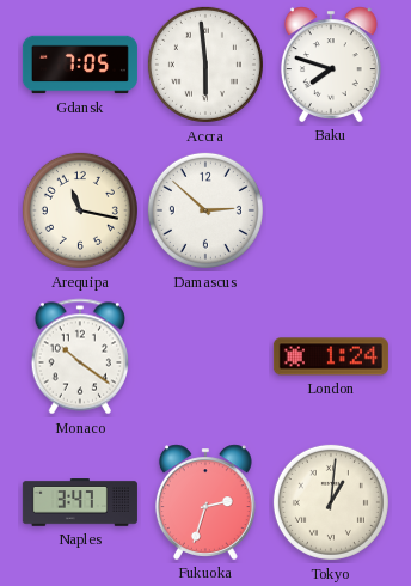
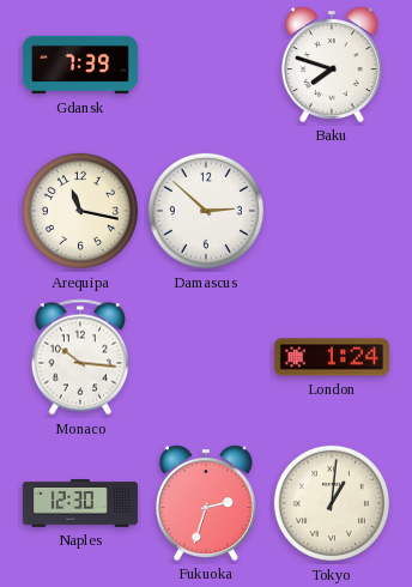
Gdansk: 7:05 -> 7:39 (80, 65)
Accra: 5:59 -> none (205, 65)
Monaco: 10:21 -> 10:16 (79, 357)
Naples: 3:47 -> 12:30 (80, 503)
